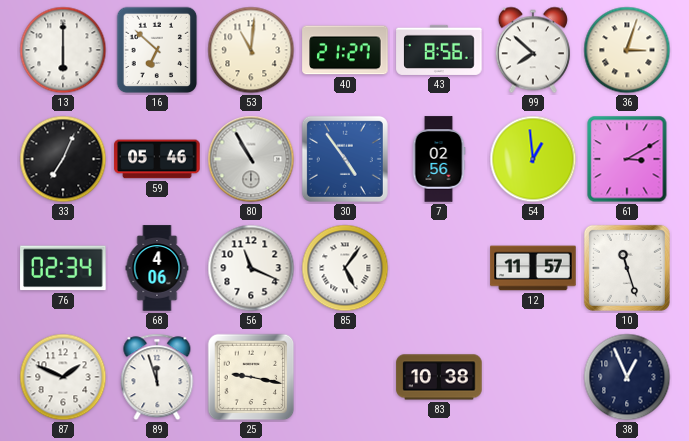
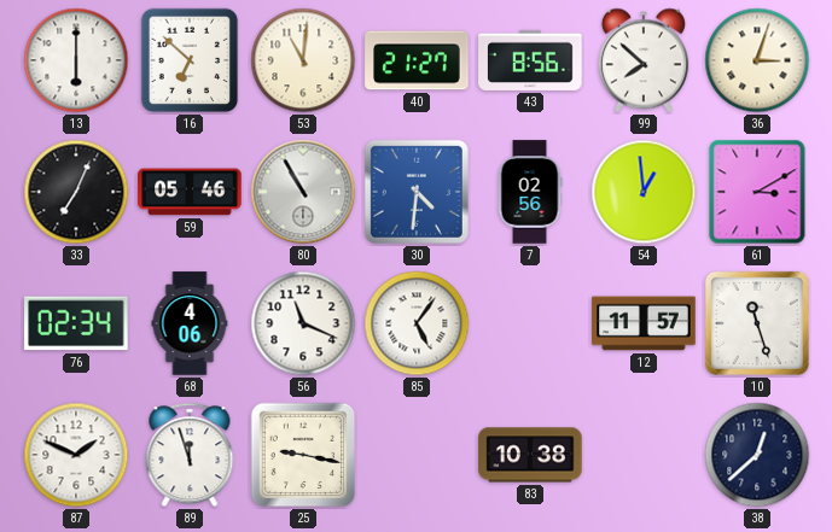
30: 4:54 -> 4:31 (417, 192)
38: 12:56 -> 12:38 (757, 455)
